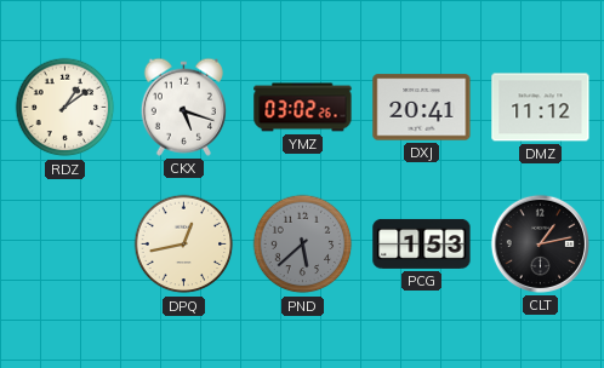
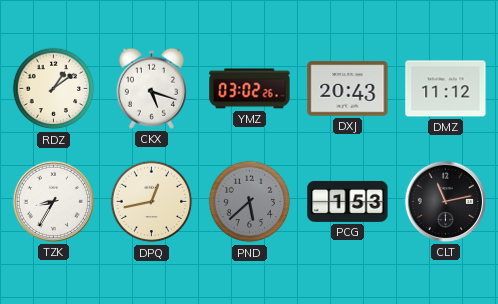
DXJ: 20:41 -> 20:43 (348, 89)
TZK: none -> 8:35 (53, 201)
CLT: 1:13 -> 11:13 (445, 201)
